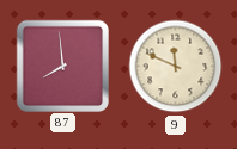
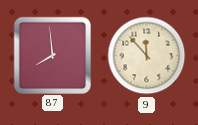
9: 11:49 -> 11:53 (147, 56)
